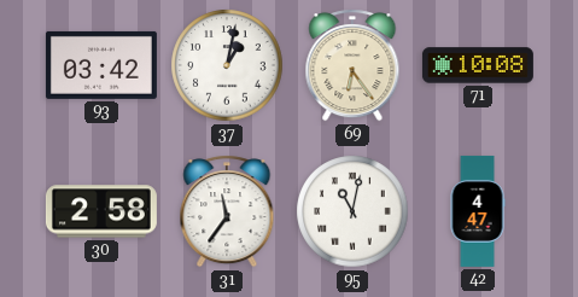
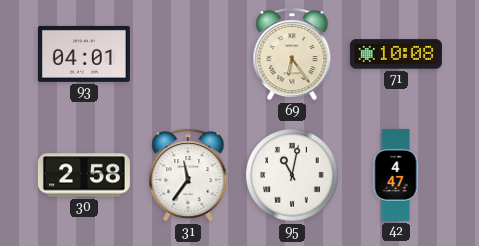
93: 03:42 -> 04:01 (84, 54)
37: 1:02 -> none (227, 65)
